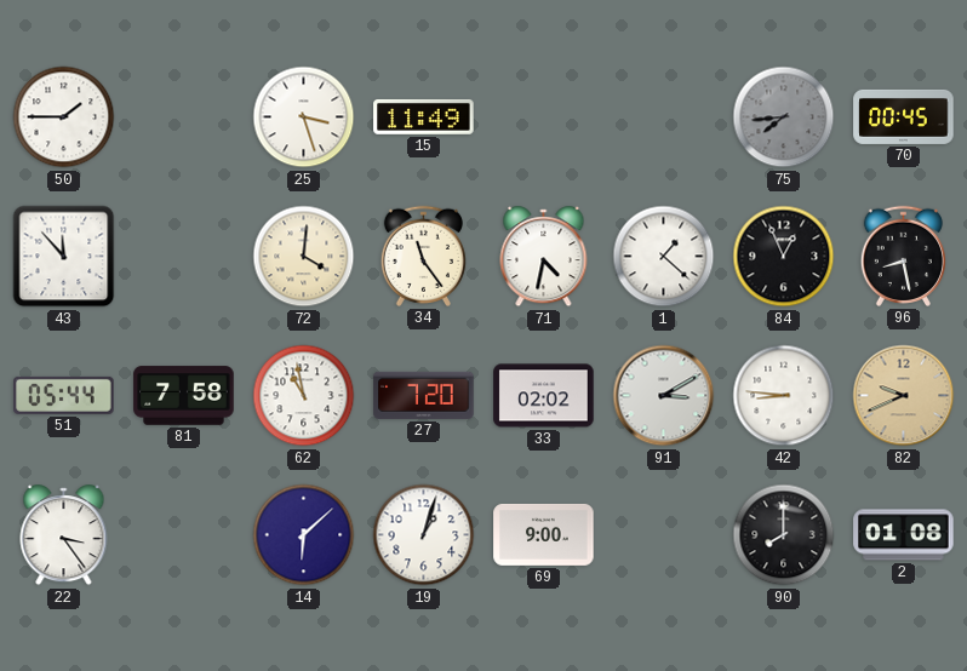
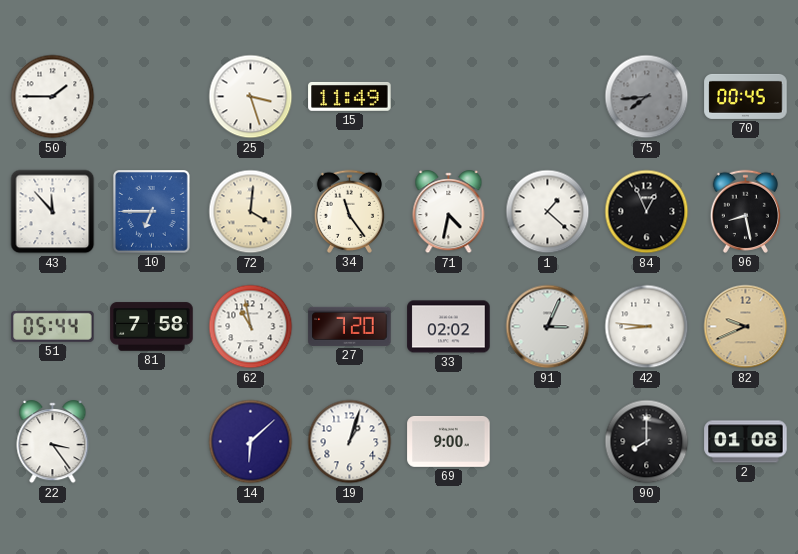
10: none -> 6:45 (152, 212)
91: 3:10 -> 3:04 (548, 327)
